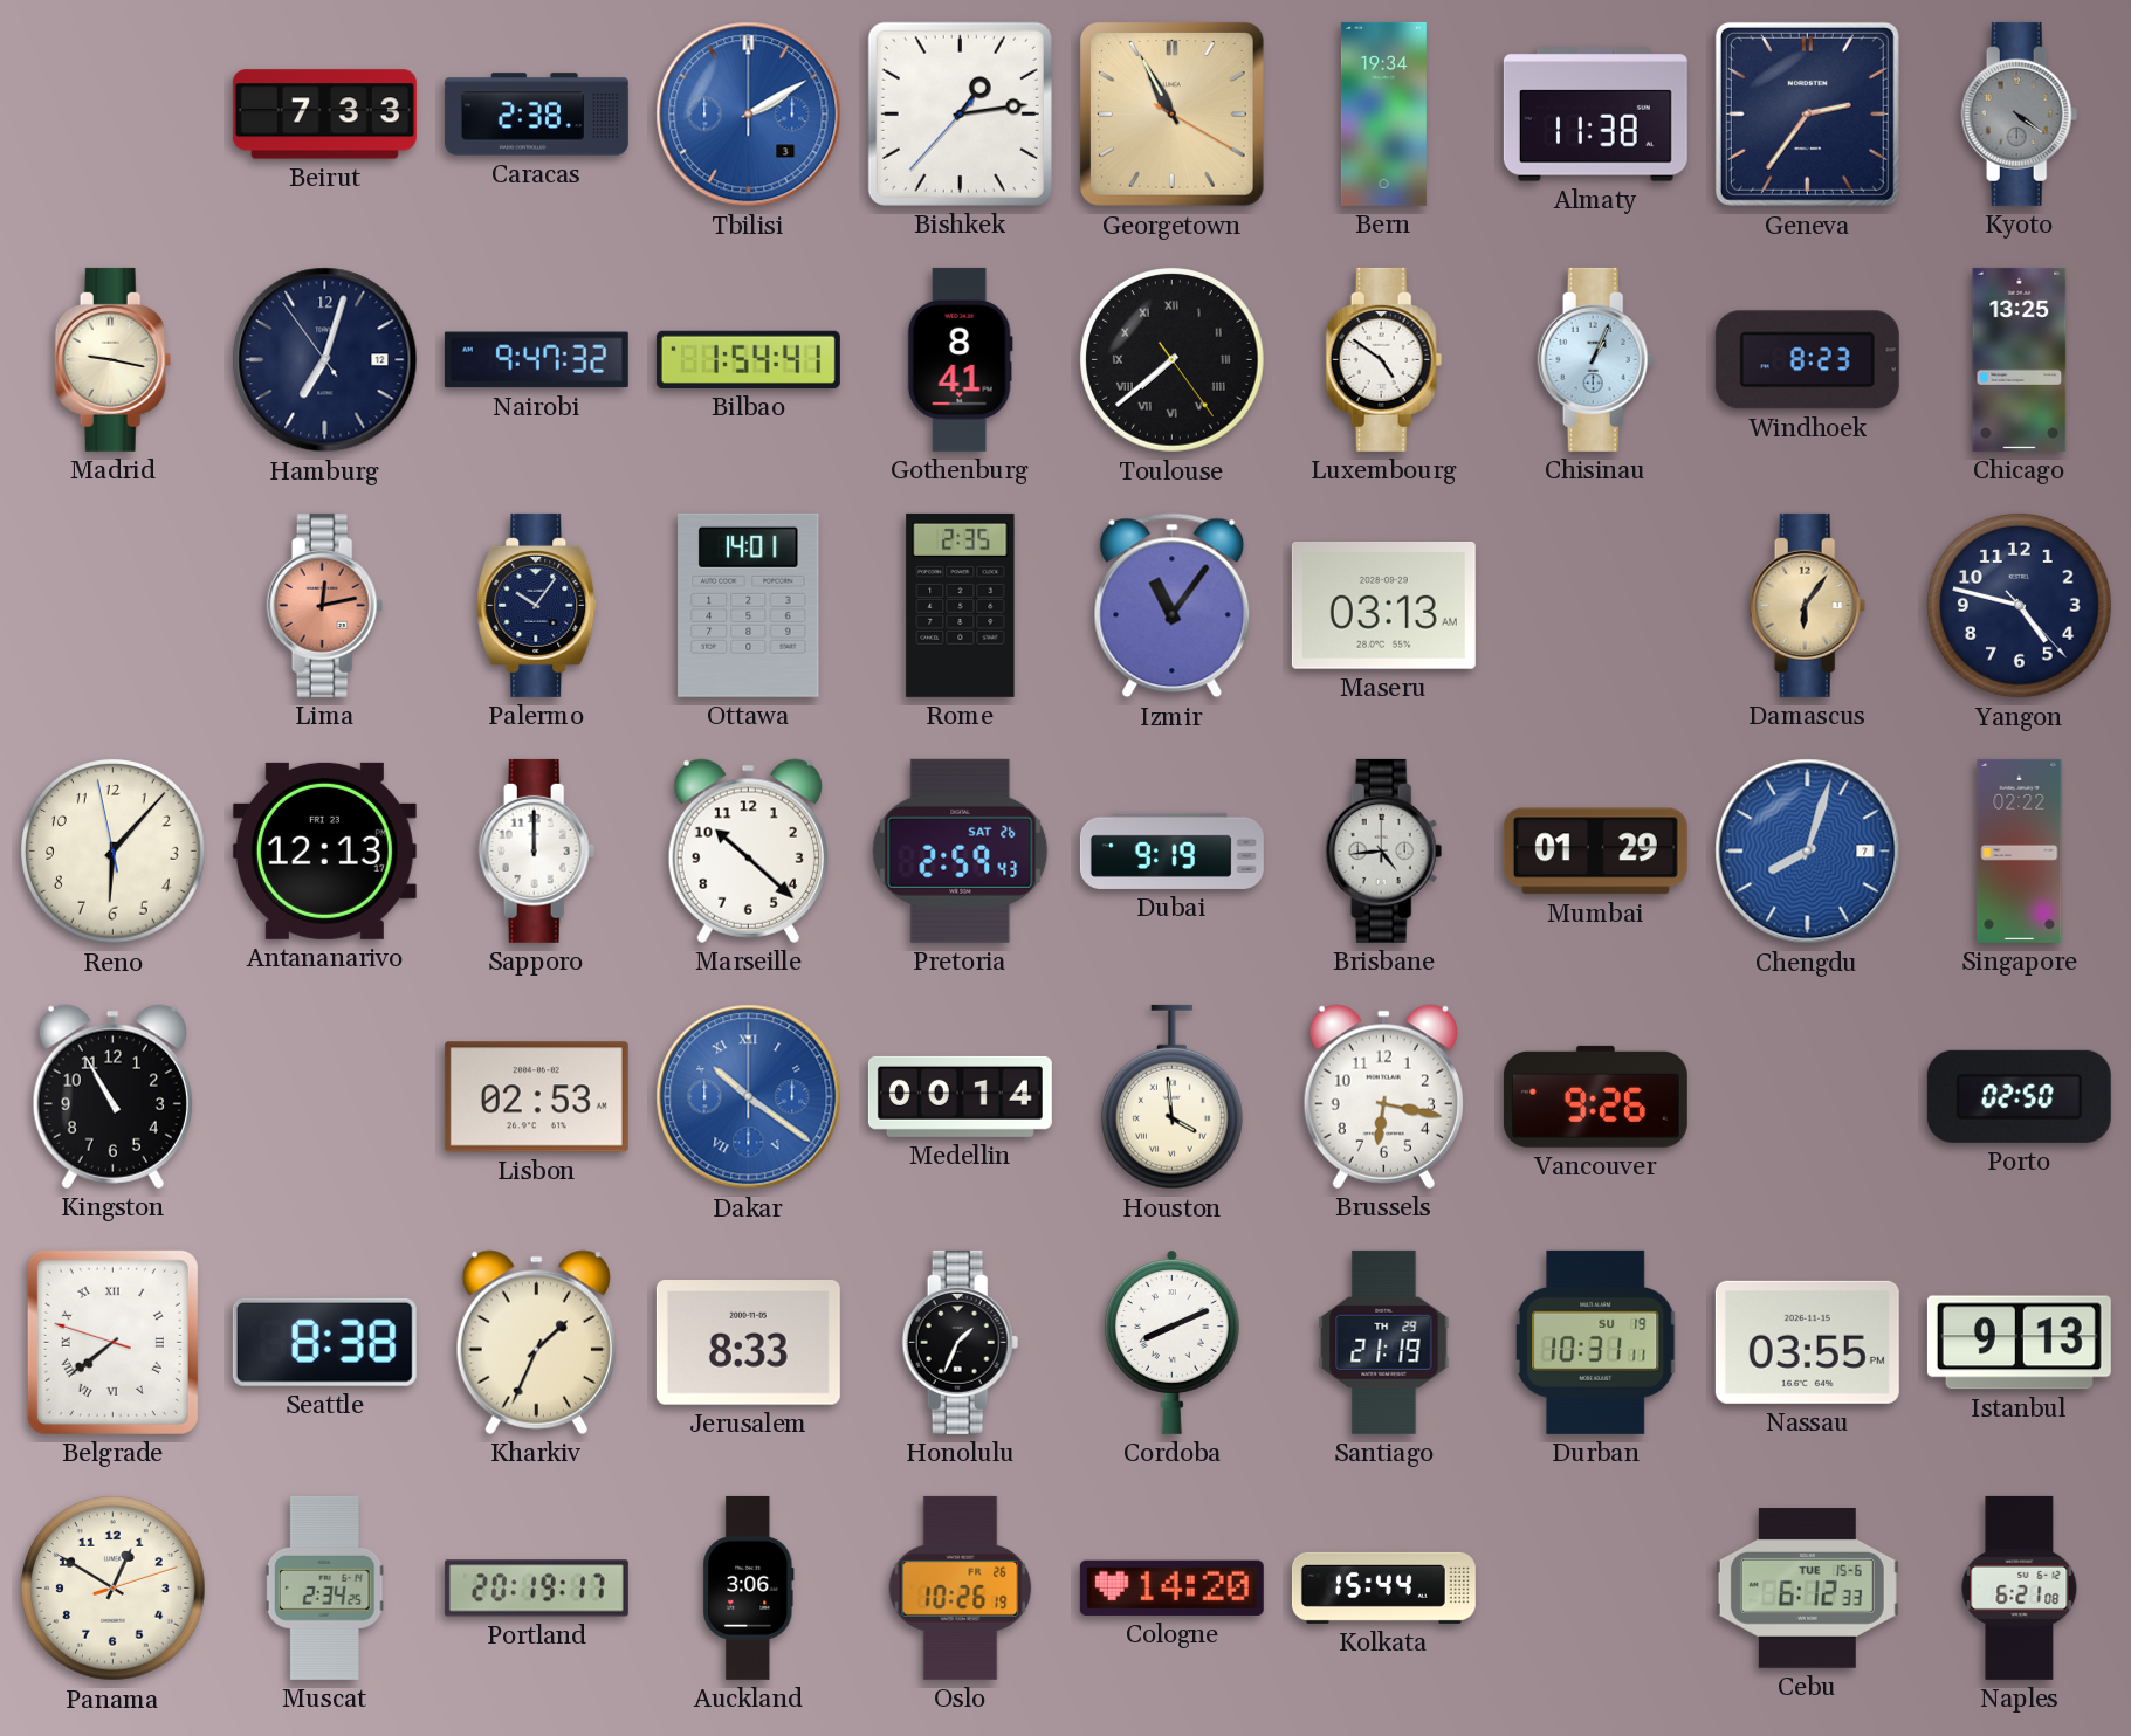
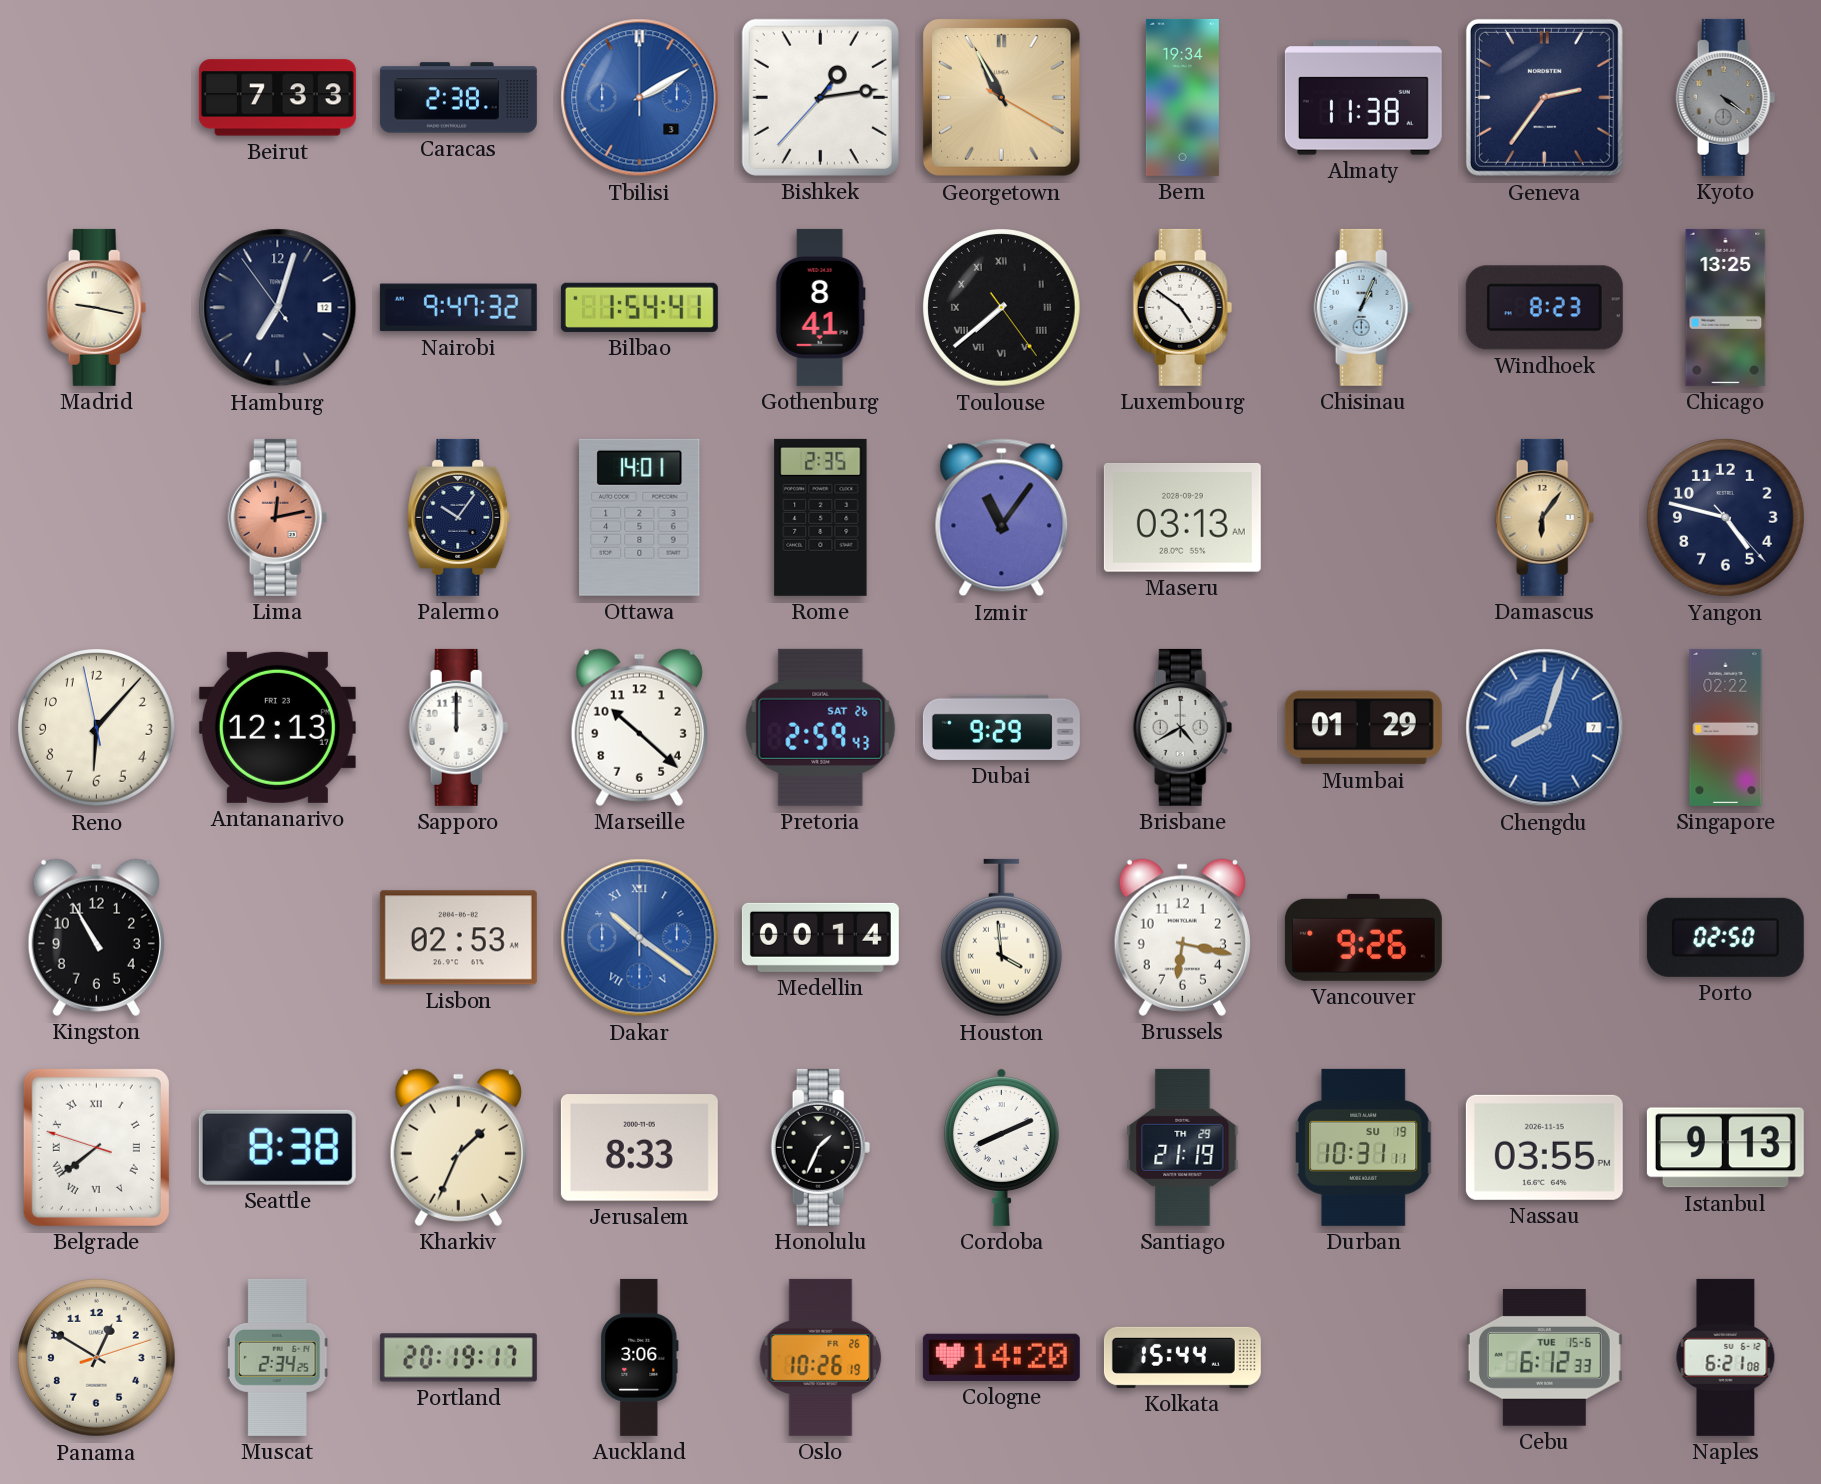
Dubai: 9:19 -> 9:29 (1001, 727)
Brisbane: 4:44 -> 4:40 (1183, 727)
